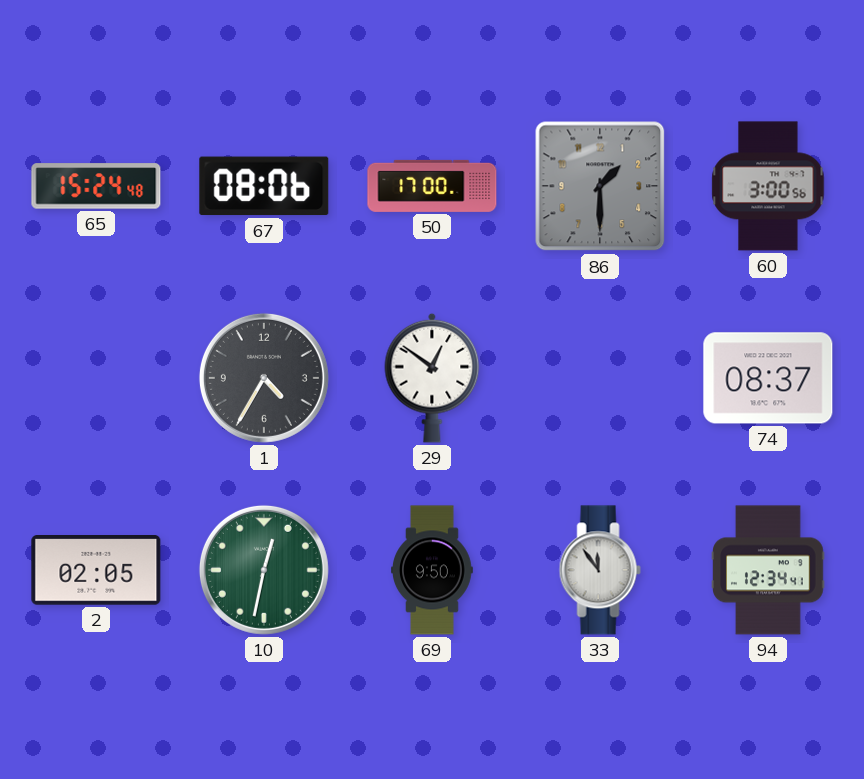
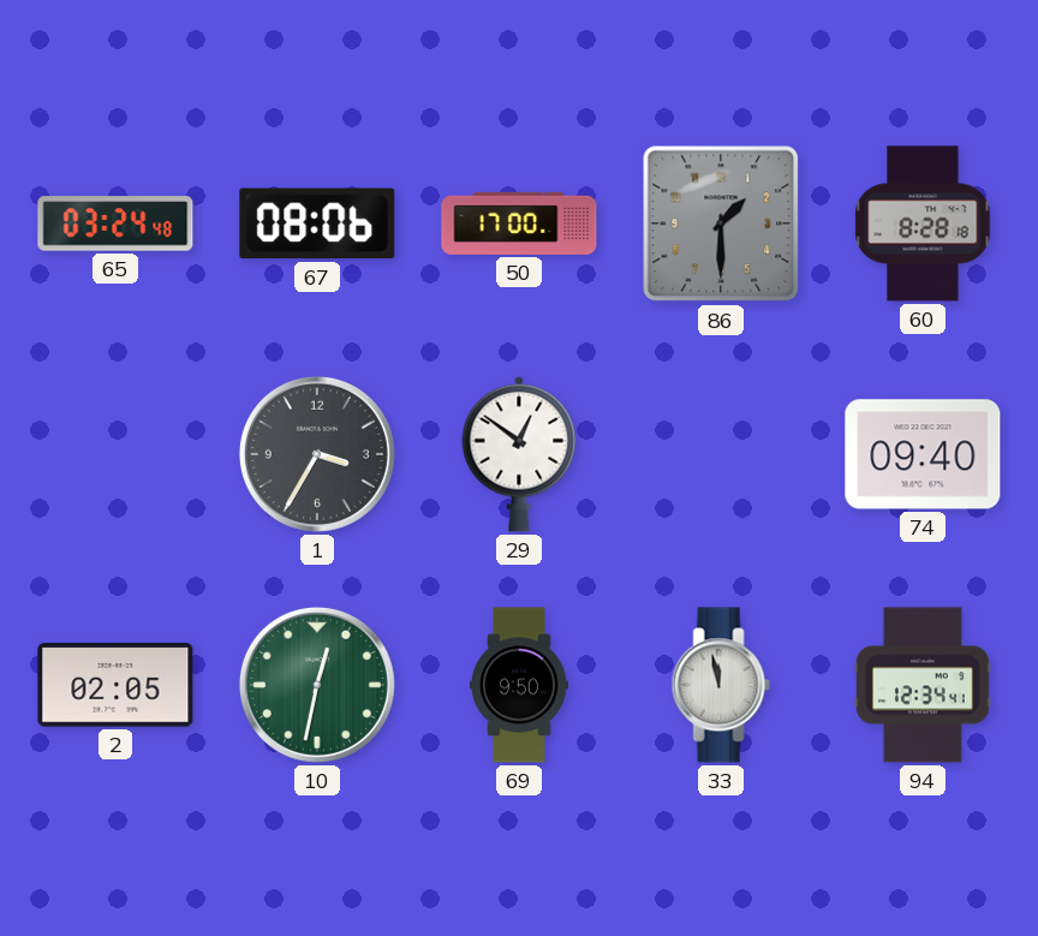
65: 15:24 -> 03:24 (115, 223)
60: 3:00 -> 8:28 (923, 223)
1: 4:35 -> 3:35 (317, 454)
74: 08:37 -> 09:40 (923, 454)
33: 11:54 -> 11:58 (721, 685)
